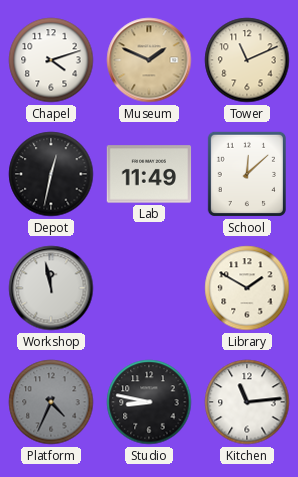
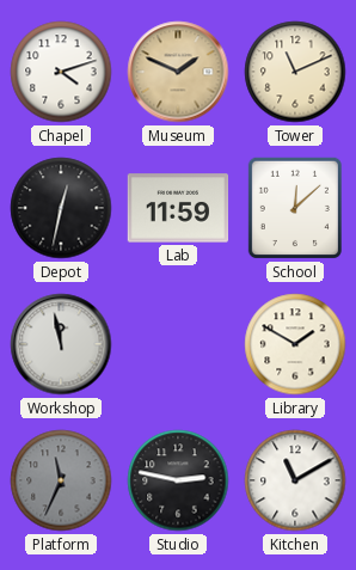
Lab: 11:49 -> 11:59 (178, 208)
Platform: 4:34 -> 11:34 (61, 480)
Studio: 8:47 -> 2:47 (178, 480)
Kitchen: 11:14 -> 11:10 (295, 480)
